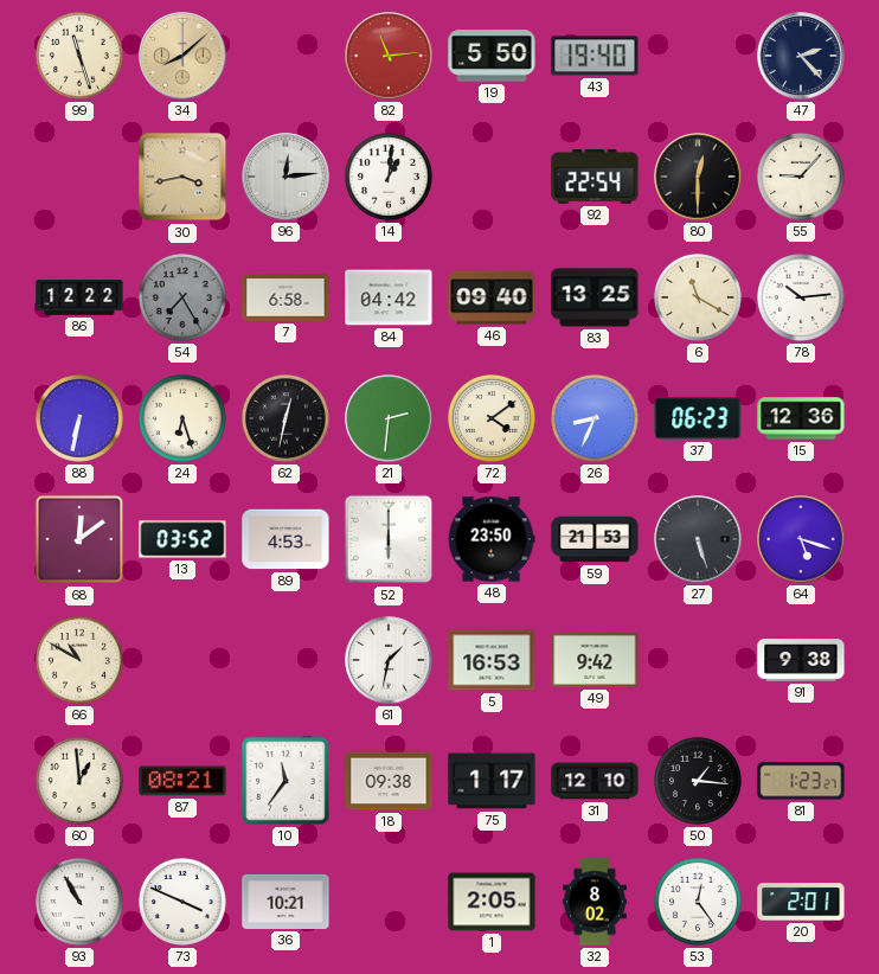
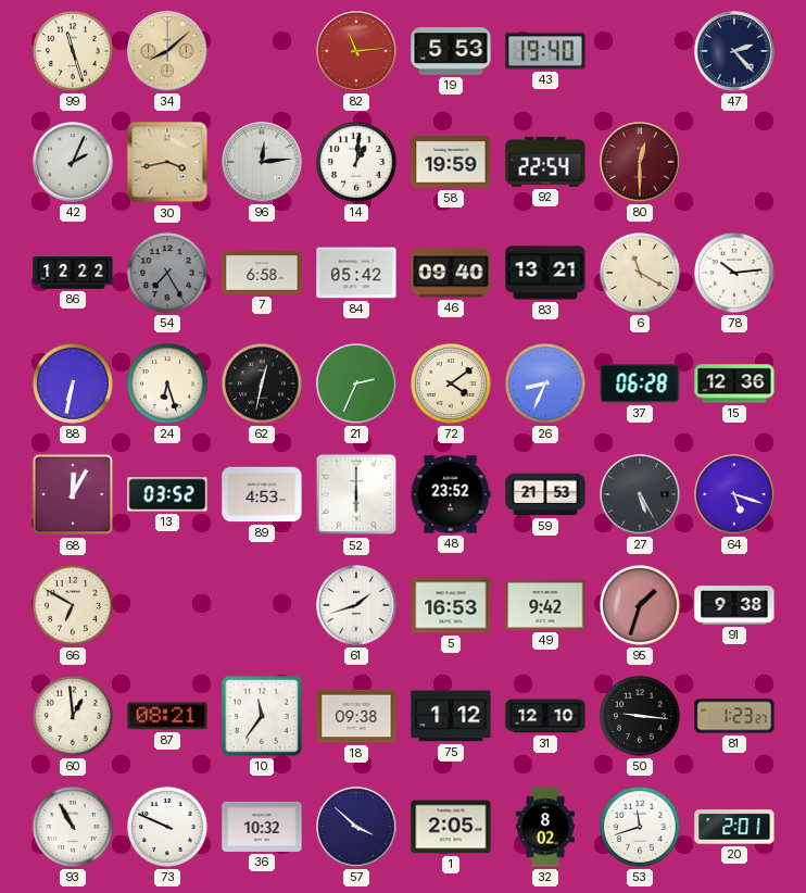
19: 5:50 -> 5:53 (451, 51)
42: none -> 2:04 (73, 162)
58: none -> 19:59 (451, 162)
80 dial: black -> burgundy (640, 162)
55: 9:07 -> none (801, 177)
84: 04:42 -> 05:42 (356, 273)
83: 13:25 -> 13:21 (545, 273)
21: 2:31 -> 2:34 (356, 383)
37: 06:23 -> 06:28 (640, 383)
68: 12:09 -> 12:05 (73, 494)
48: 23:50 -> 23:52 (451, 494)
27: 5:27 -> 5:25 (640, 494)
66: 10:50 -> 6:50 (73, 605)
61: 1:32 -> 1:42 (356, 605)
95: none -> 1:33 (640, 605)
75: 1:17 -> 1:12 (451, 716)
50: 1:16 -> 9:16 (640, 716)
73: 3:49 -> 9:49 (167, 827)
36: 10:21 -> 10:32 (262, 827)
57: none -> 3:52 (356, 827)
53: 12:24 -> 11:42 (640, 827)
